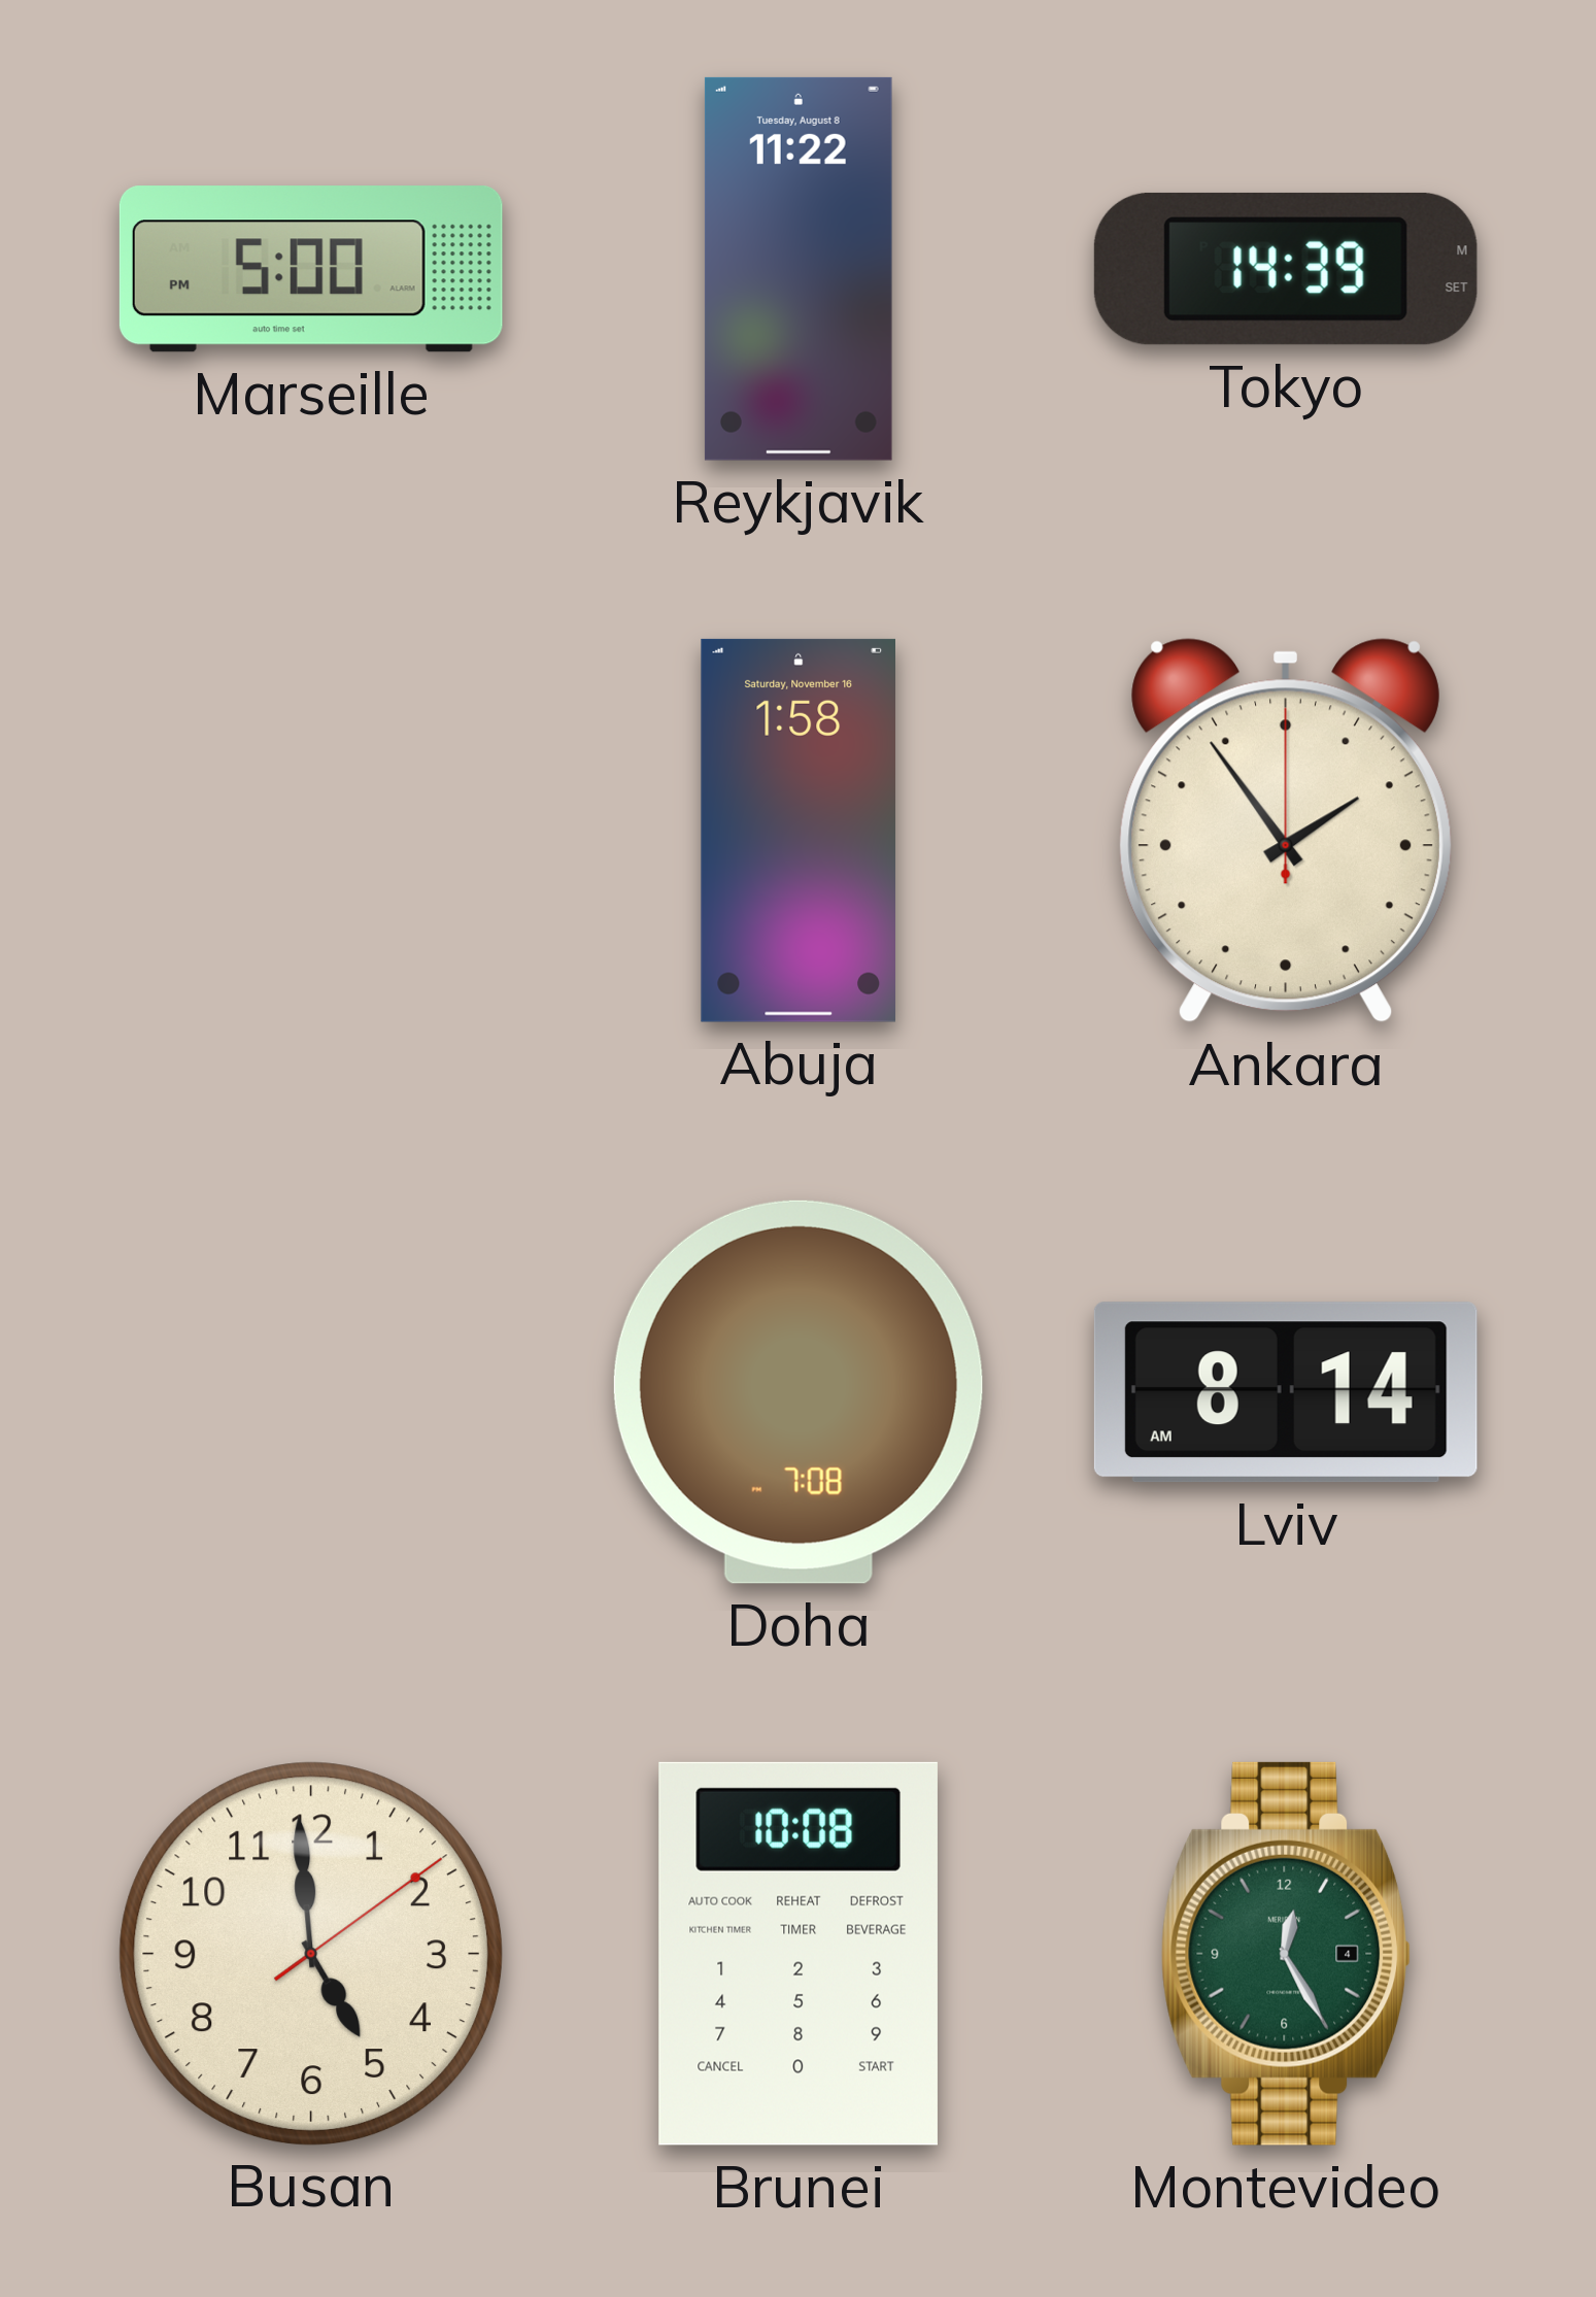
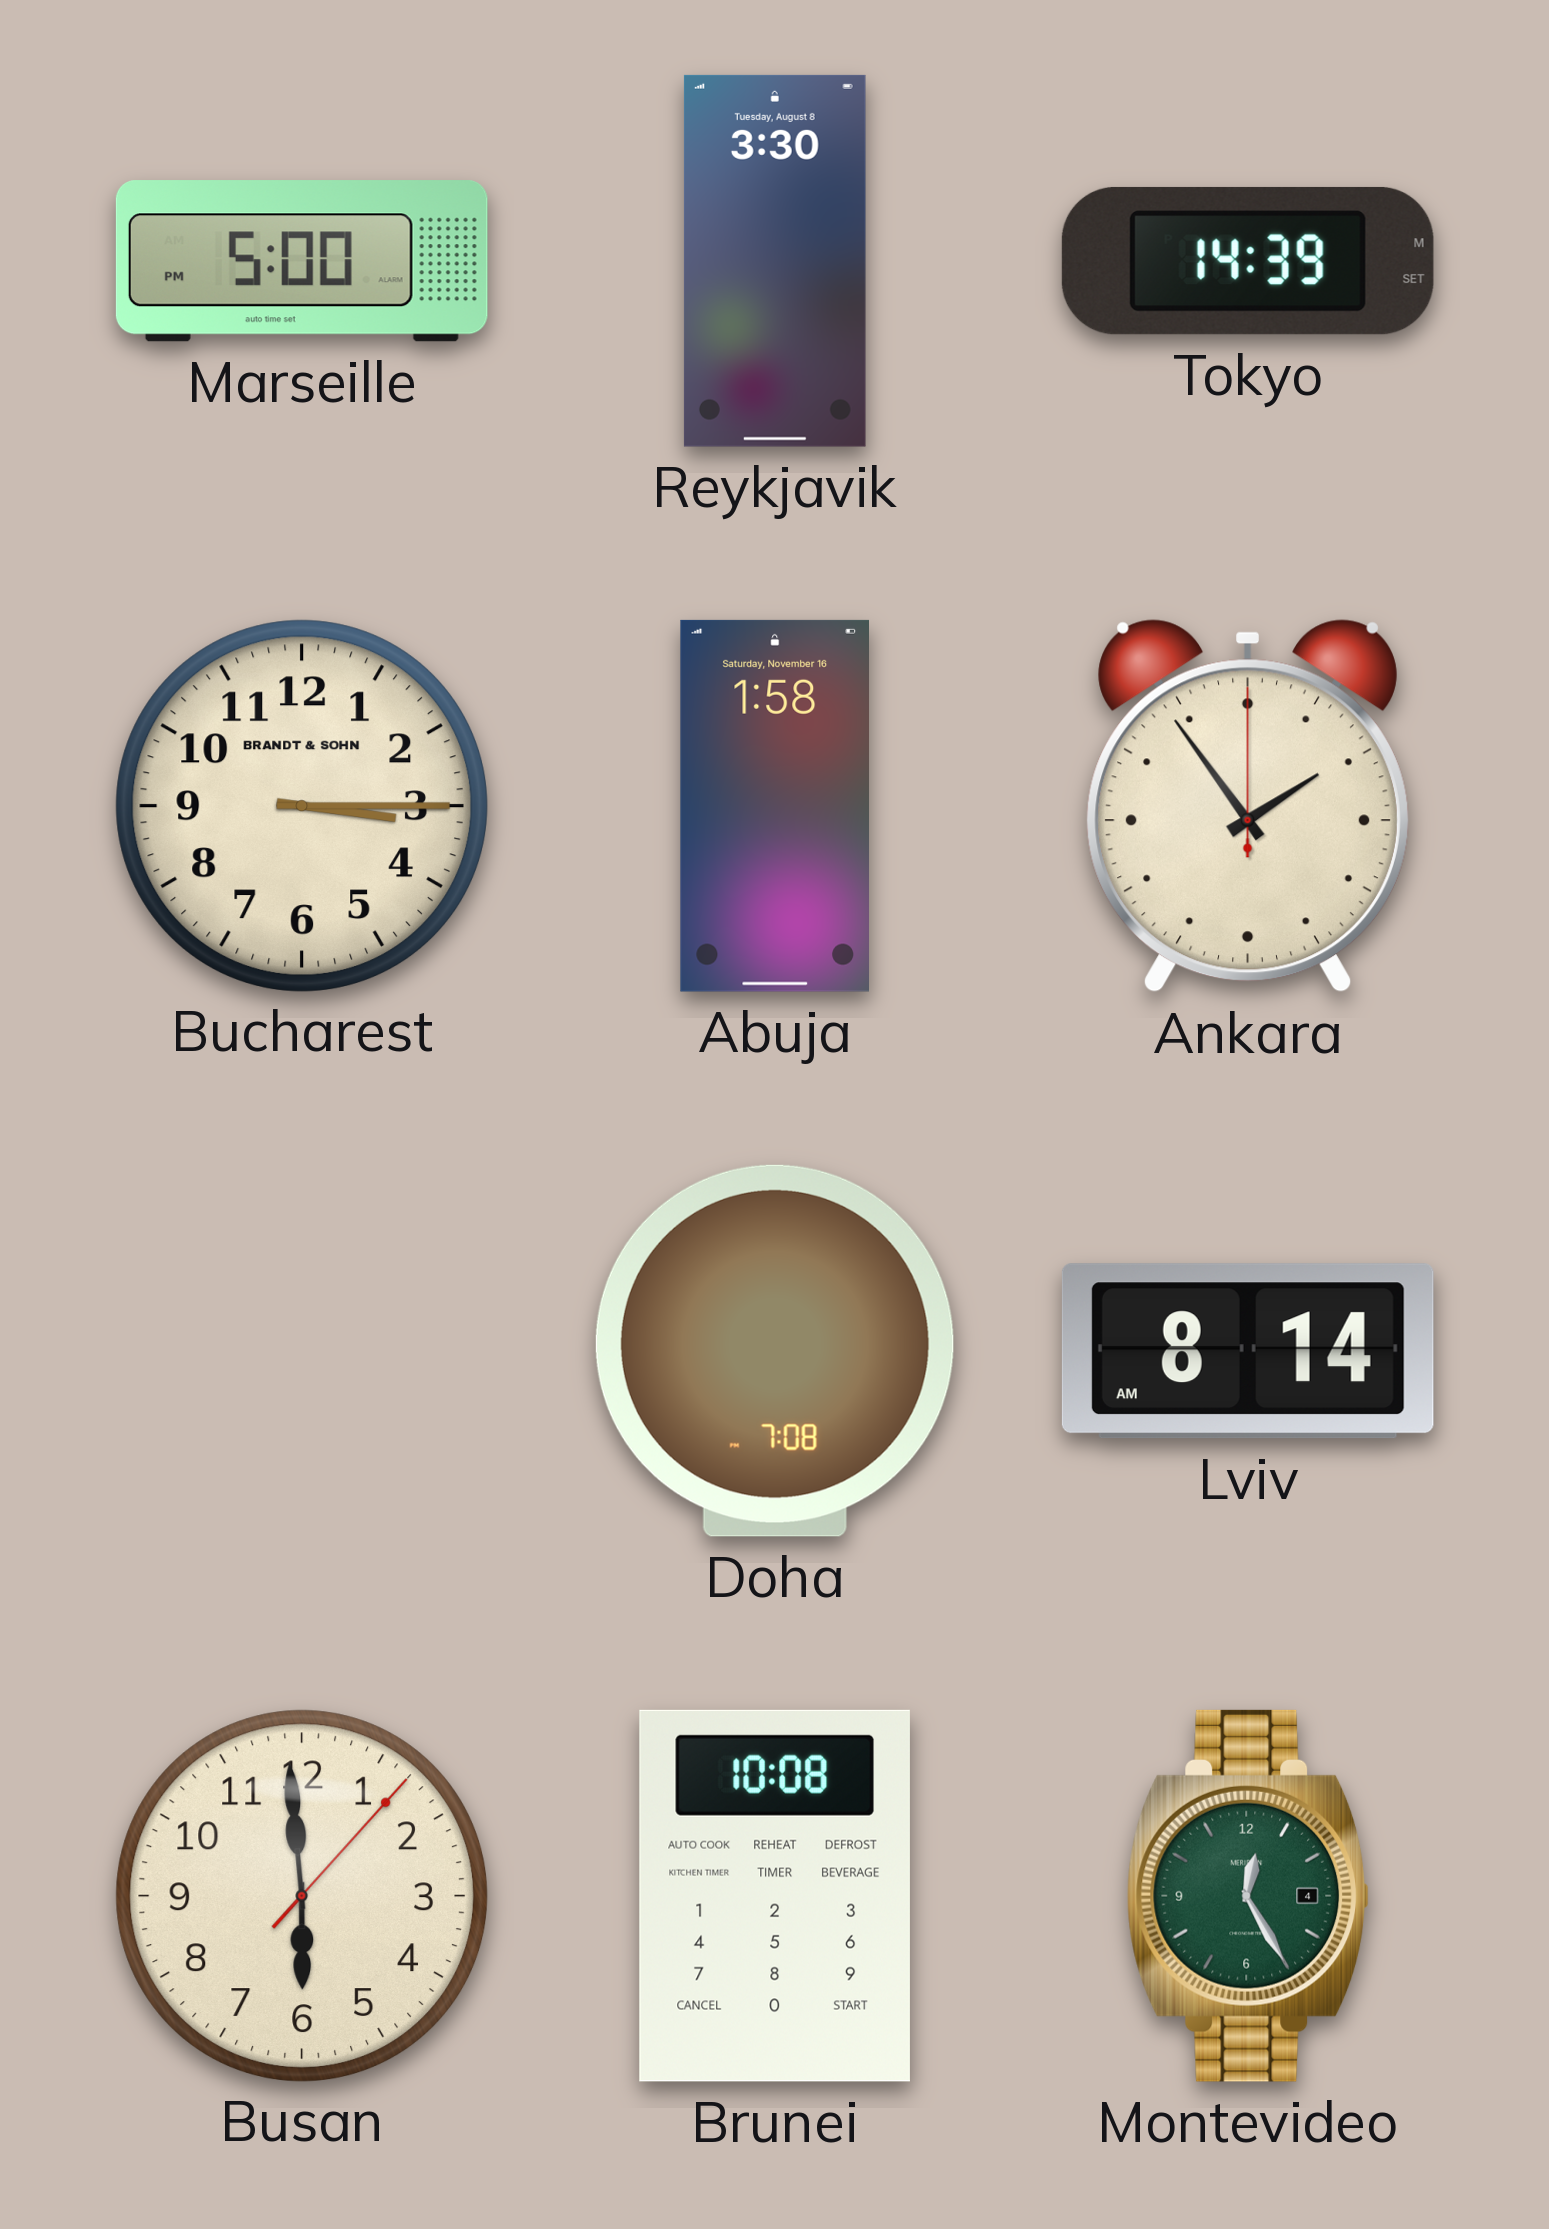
Reykjavik: 11:22 -> 3:30 (775, 261)
Bucharest: none -> 3:15 (301, 805)
Busan: 4:59 -> 5:59 (301, 1895)
